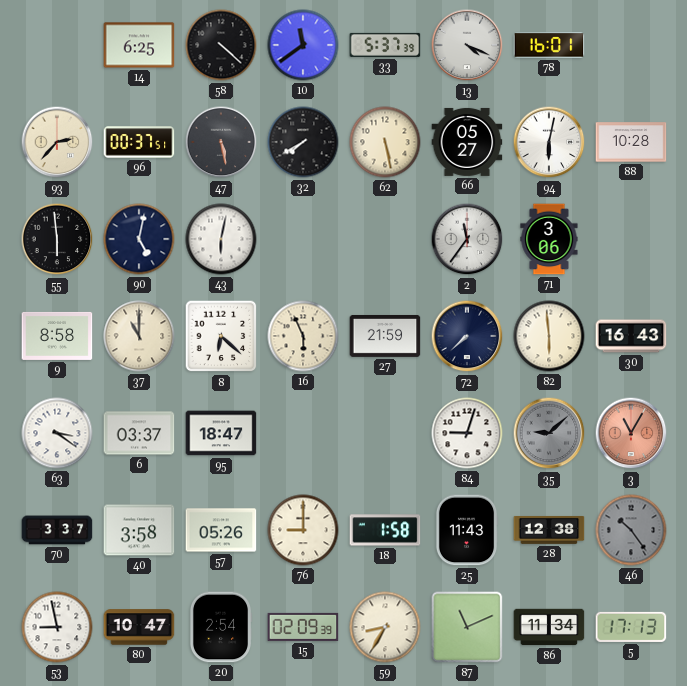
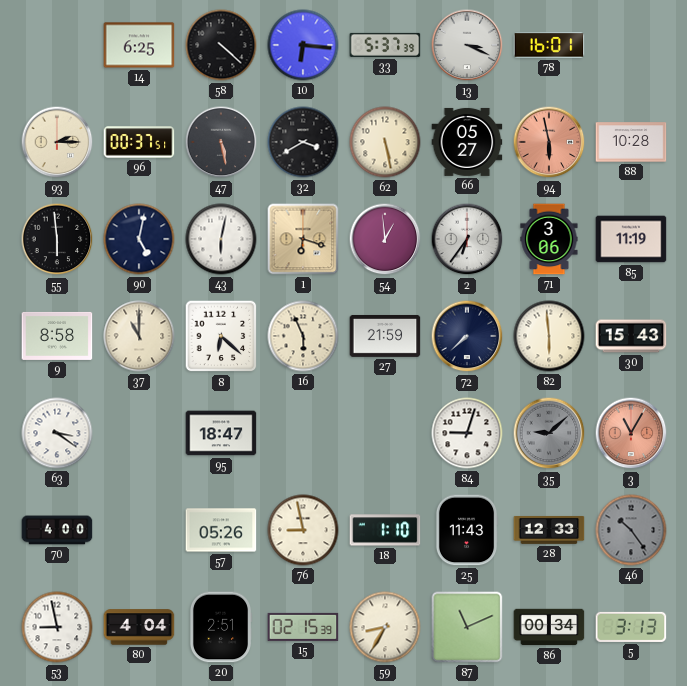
10: 11:39 -> 6:16 (303, 45)
13: 4:19 -> 3:19 (467, 45)
93: 2:37 -> 2:15 (57, 142)
32: 7:40 -> 3:40 (303, 142)
94: 6:02 -> 5:58 (549, 142)
94 dial: white -> salmon (549, 142)
1: none -> 6:18 (303, 239)
54: none -> 12:59 (385, 239)
2: 11:36 -> 6:36 (467, 239)
85: none -> 11:19 (631, 239)
30: 16:43 -> 15:43 (631, 336)
6: 03:37 -> none (139, 433)
70: 3:37 -> 4:00 (57, 530)
40: 3:58 -> none (139, 530)
76: 9:00 -> 8:58 (303, 530)
18: 1:58 -> 1:10 (385, 530)
28: 12:38 -> 12:33 (549, 530)
80: 10:47 -> 4:04 (139, 627)
20: 2:54 -> 2:51 (220, 627)
15: 02:09 -> 02:15 (303, 627)
86: 11:34 -> 00:34 (549, 627)
5: 17:13 -> 3:13 (631, 627)
